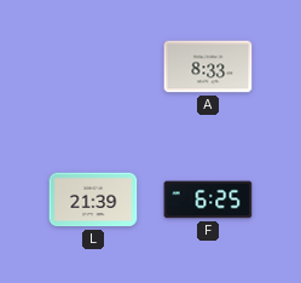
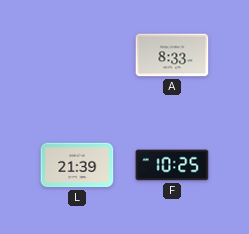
F: 6:25 -> 10:25 (172, 165)
